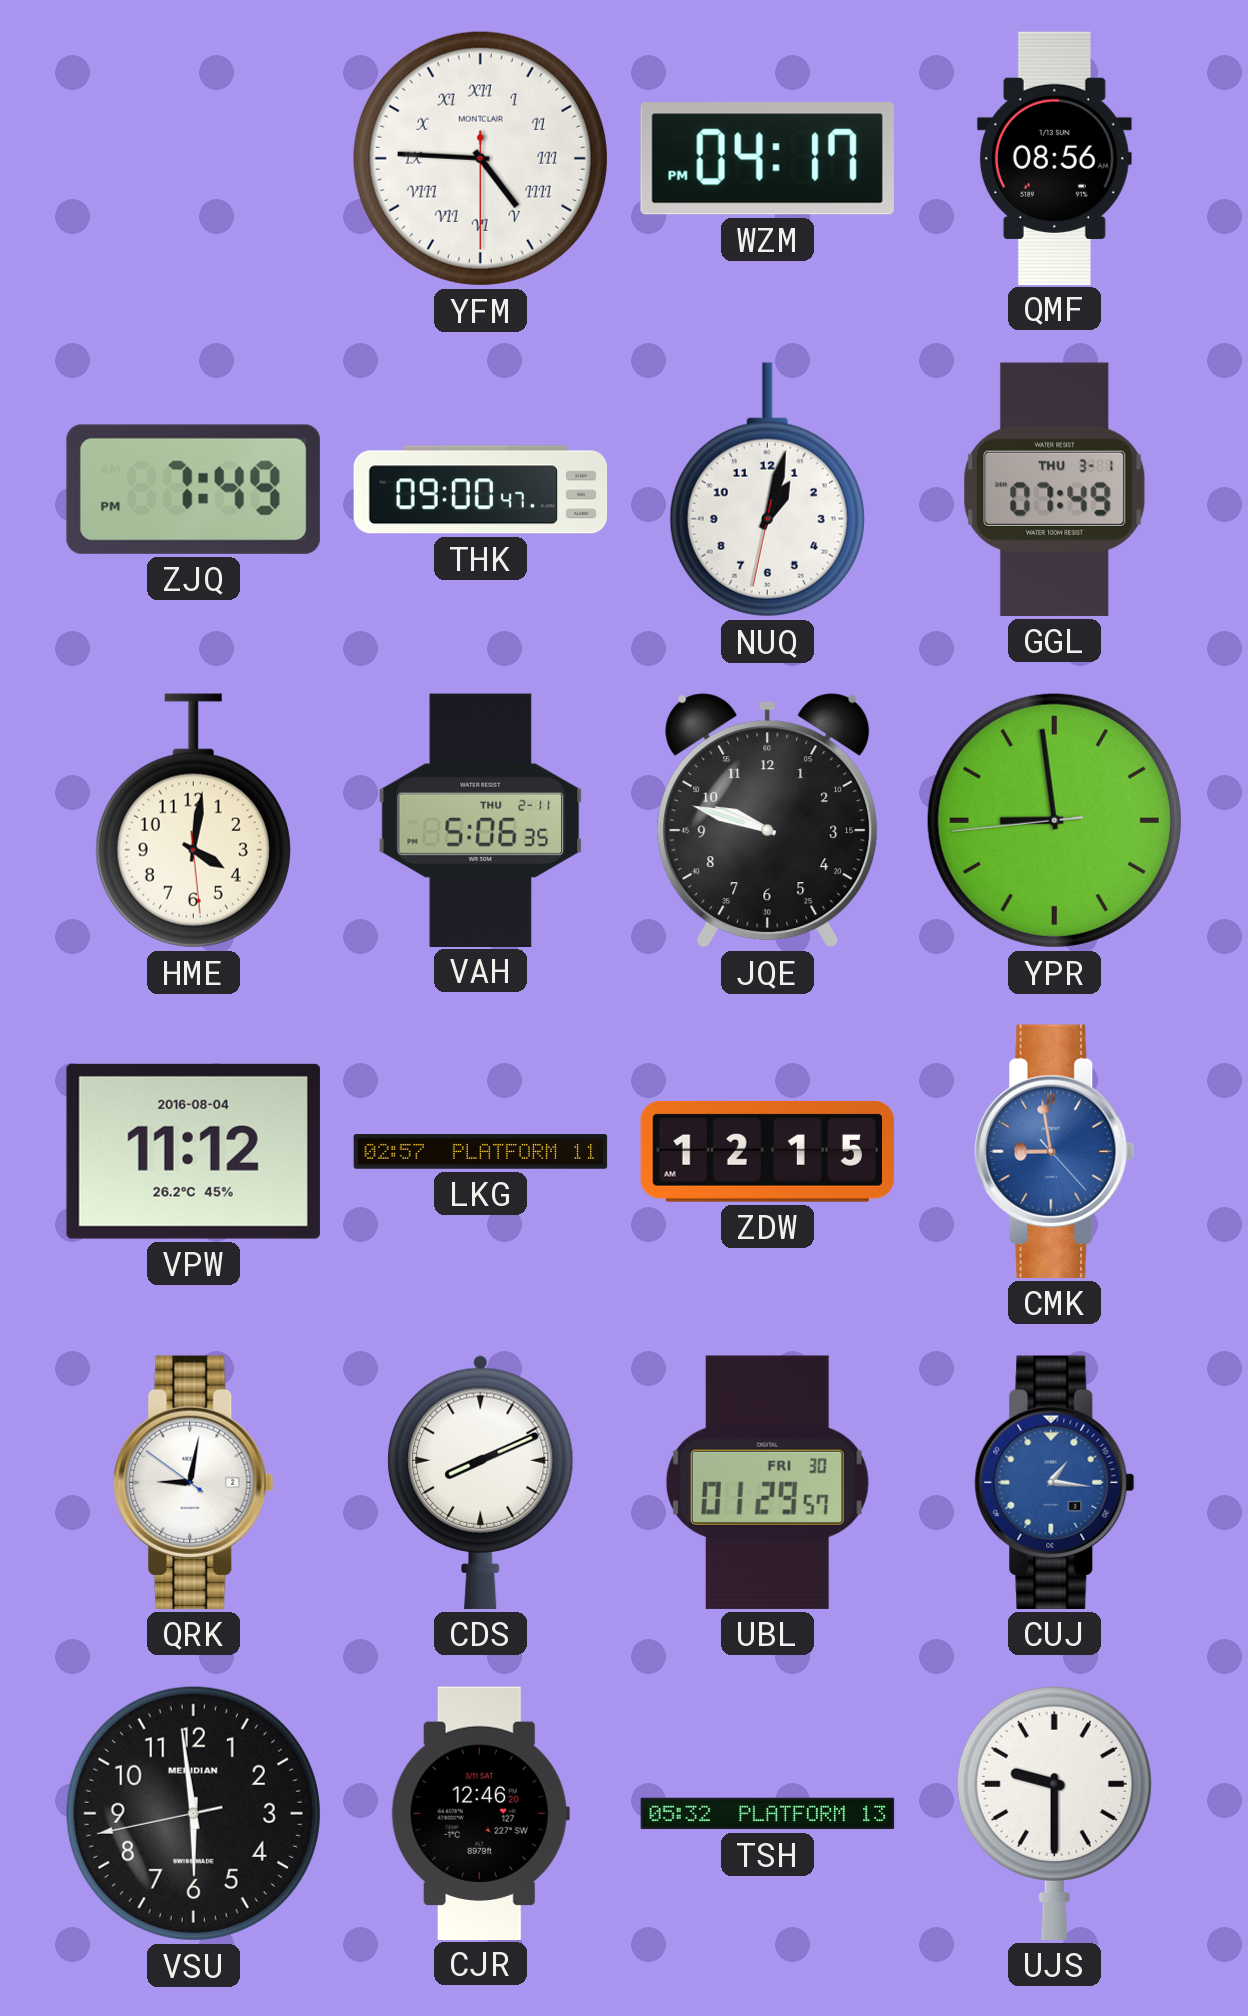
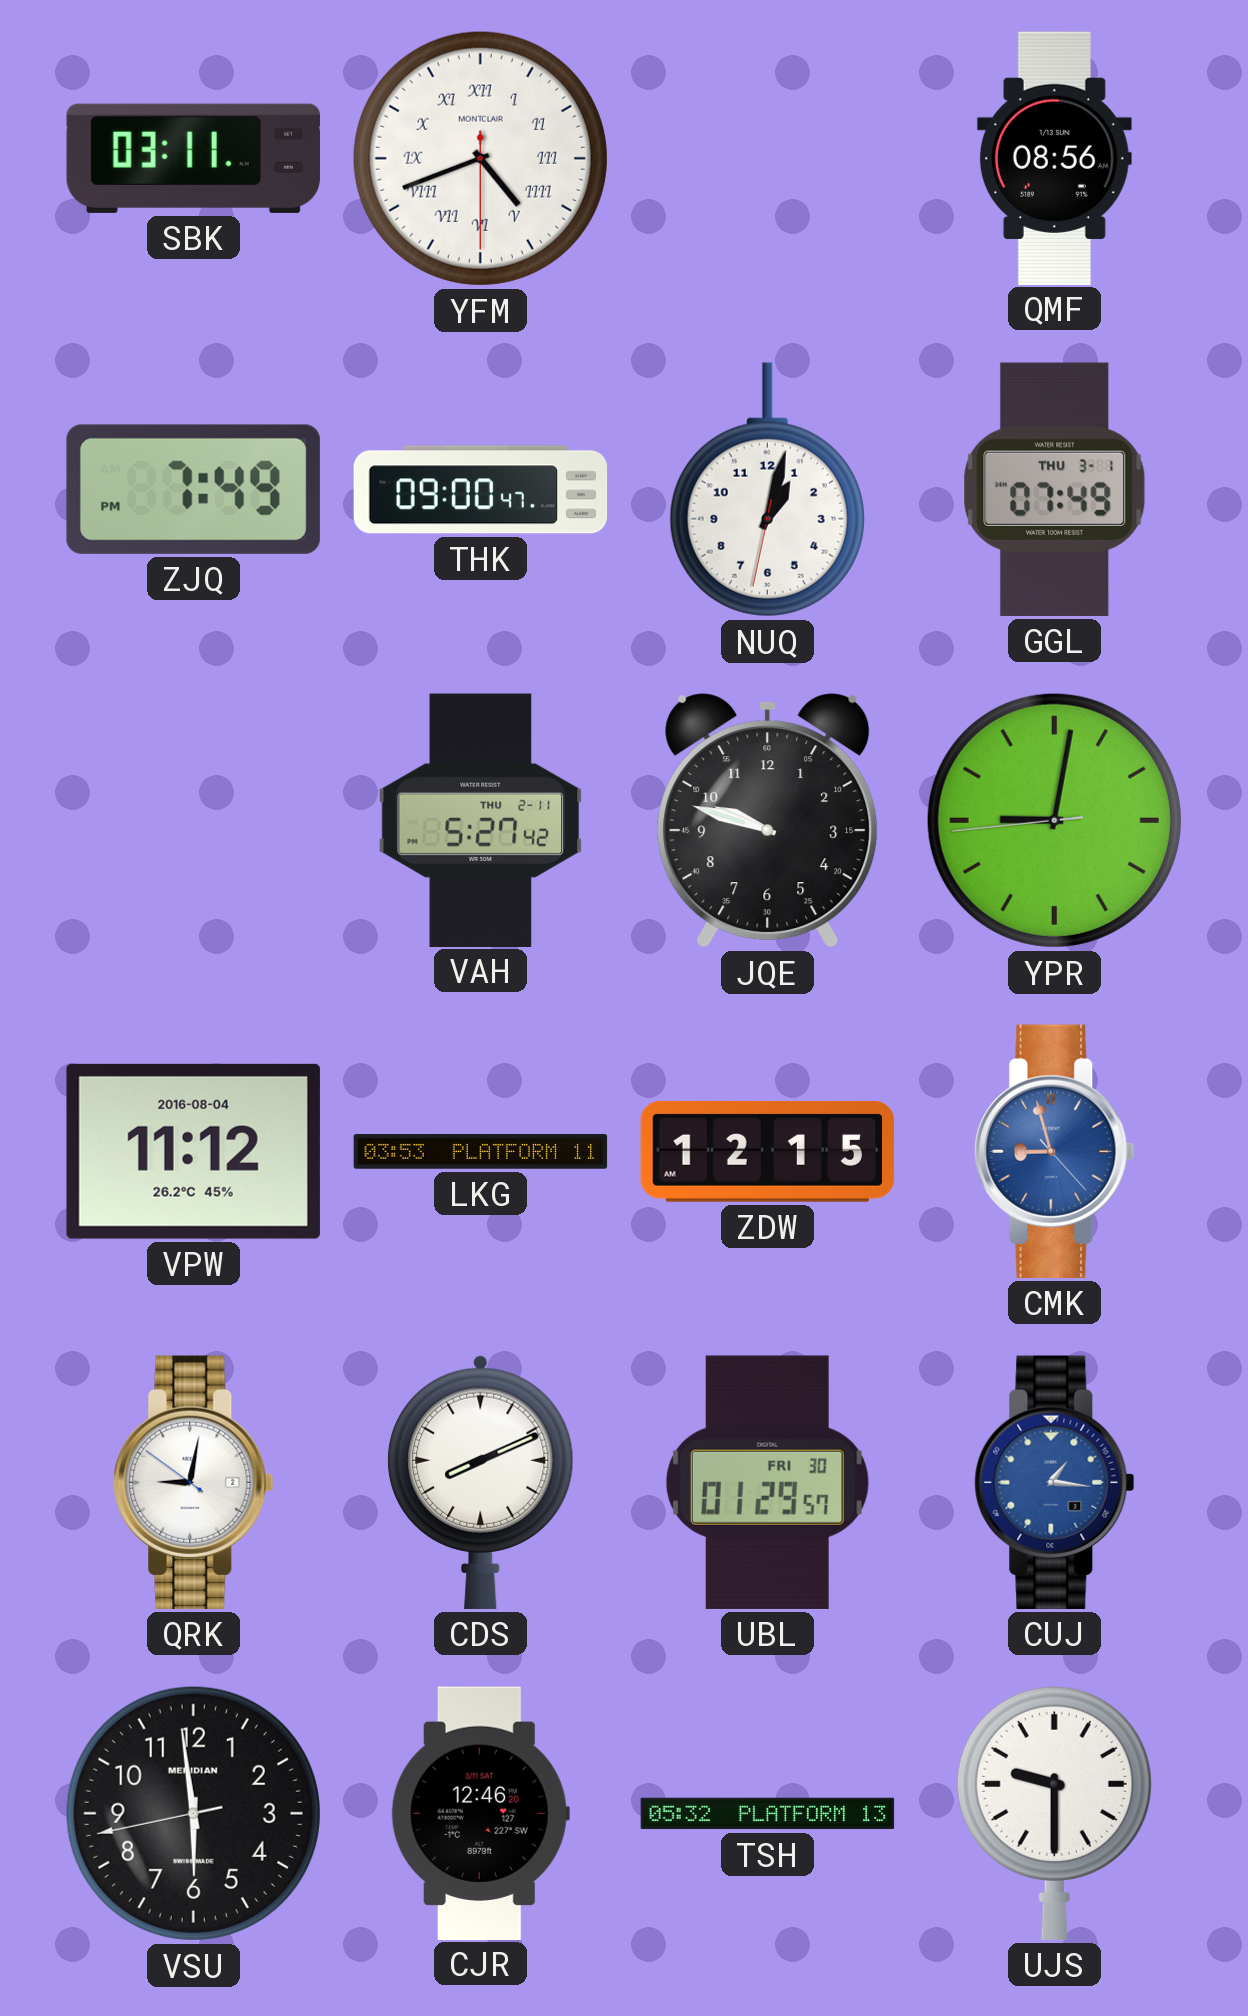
SBK: none -> 03:11 (193, 158)
YFM: 4:45 -> 4:41 (480, 158)
WZM: 04:17 -> none (767, 159)
HME: 4:01 -> none (193, 821)
VAH: 5:06 -> 5:27 (481, 820)
YPR: 8:58 -> 9:01 (1054, 820)
LKG: 02:57 -> 03:53 (481, 1152)
CMK: 8:58 -> 8:57 (1055, 1151)
